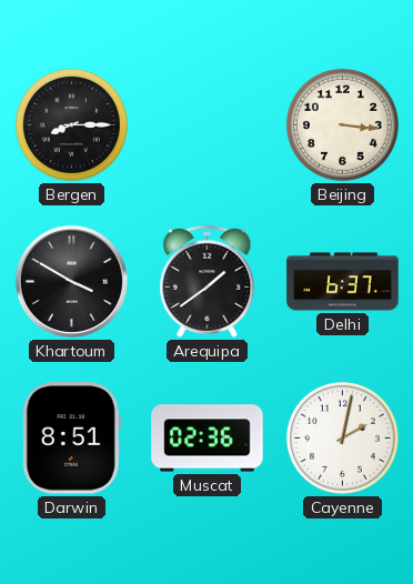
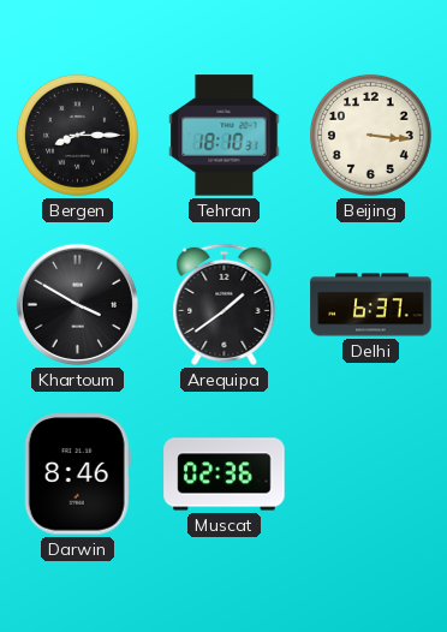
Tehran: none -> 18:10 (225, 136)
Darwin: 8:51 -> 8:46 (77, 475)
Cayenne: 2:02 -> none (342, 437)
